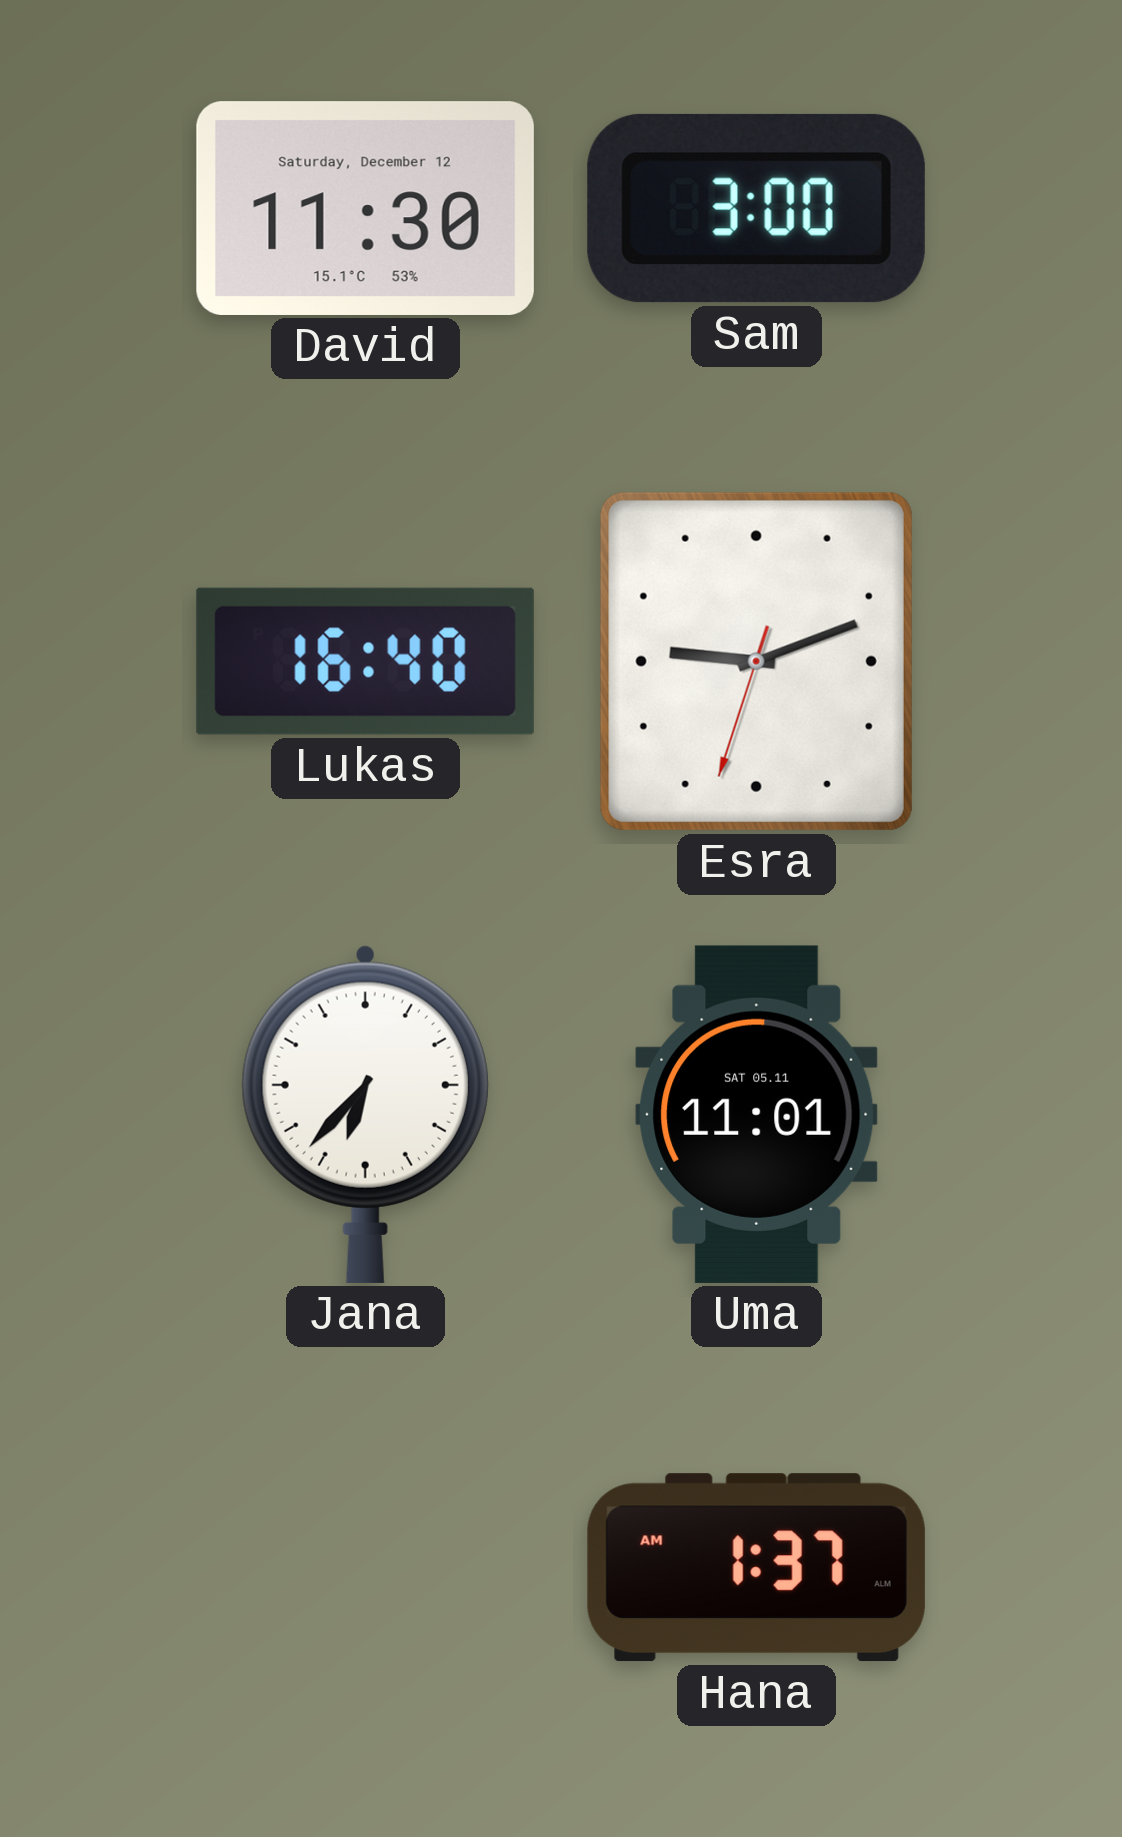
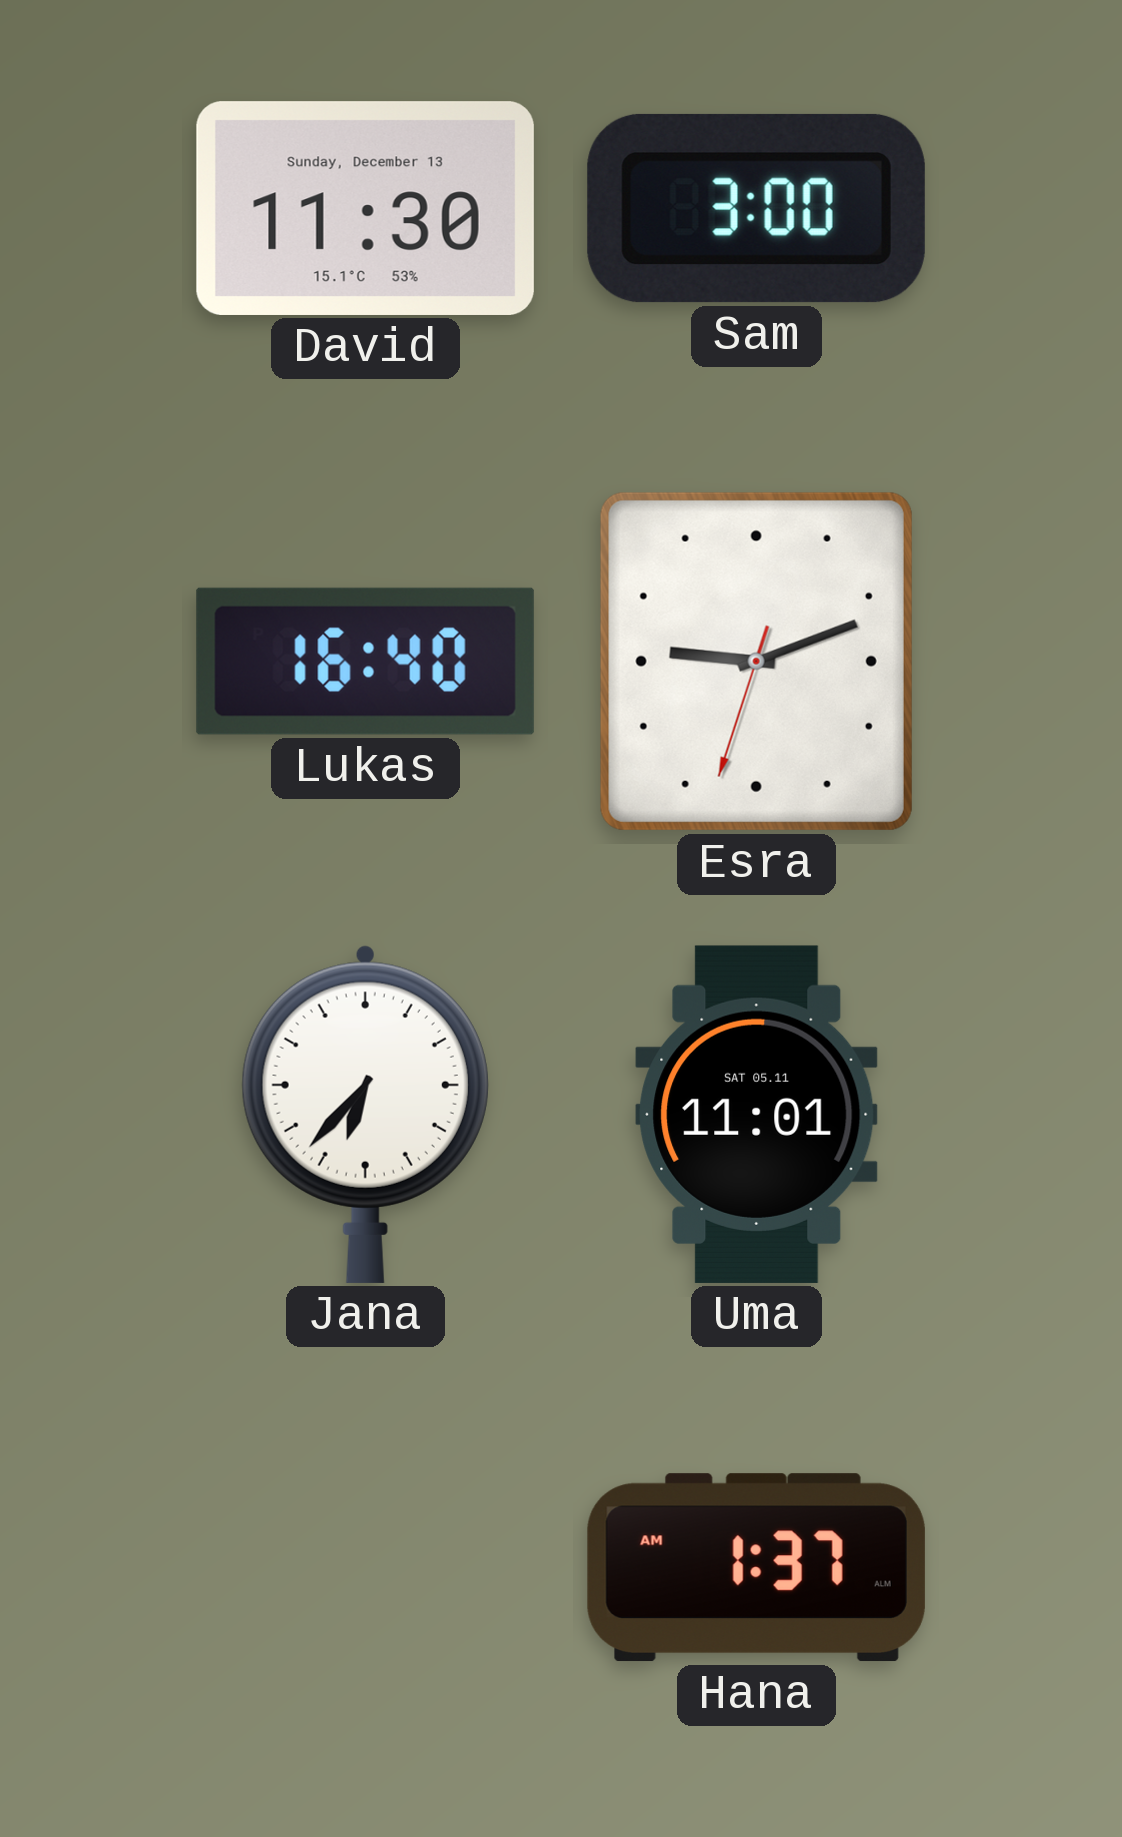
David date: Saturday, December 12 -> Sunday, December 13 (365, 208)
